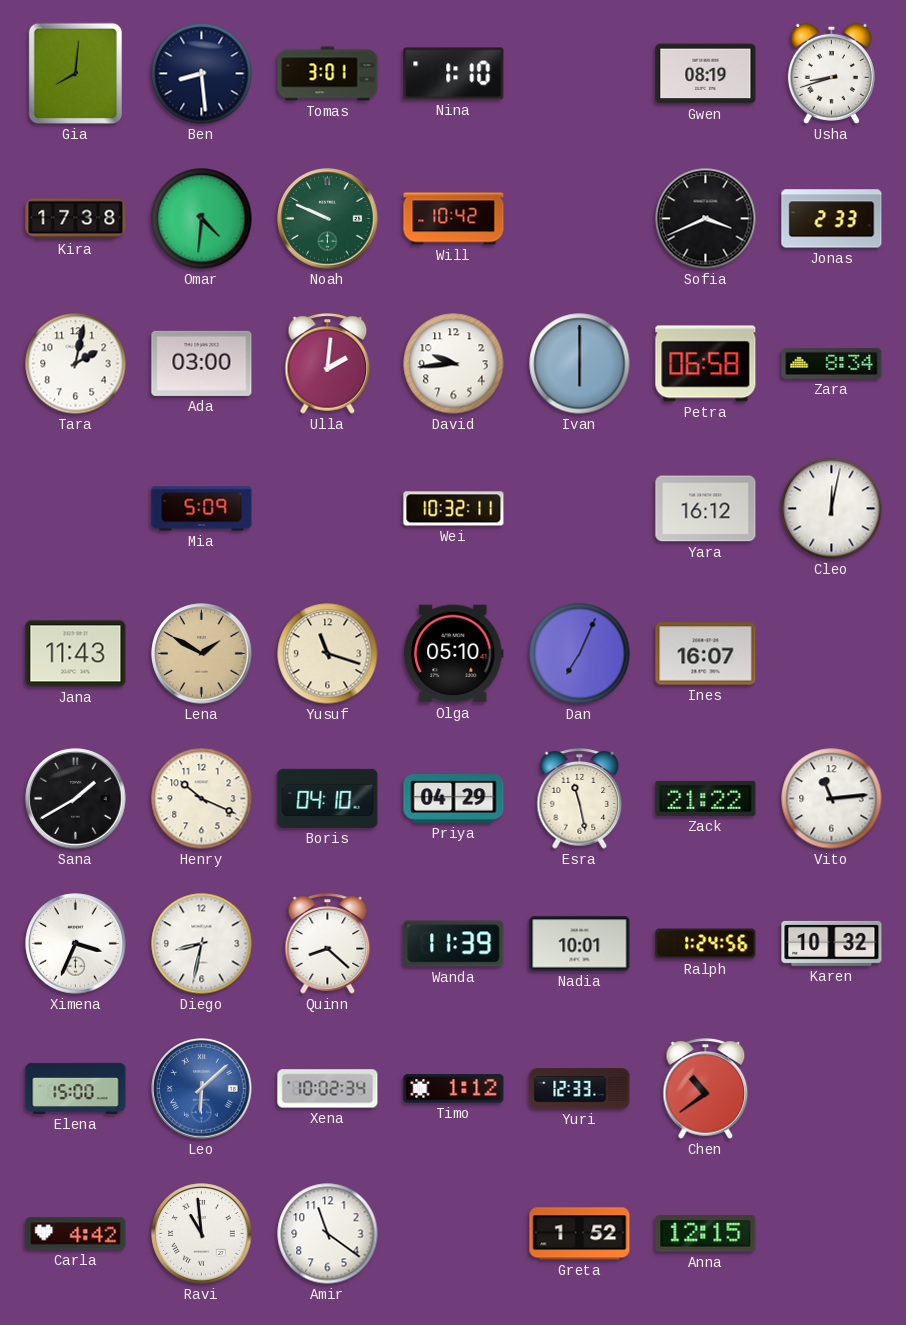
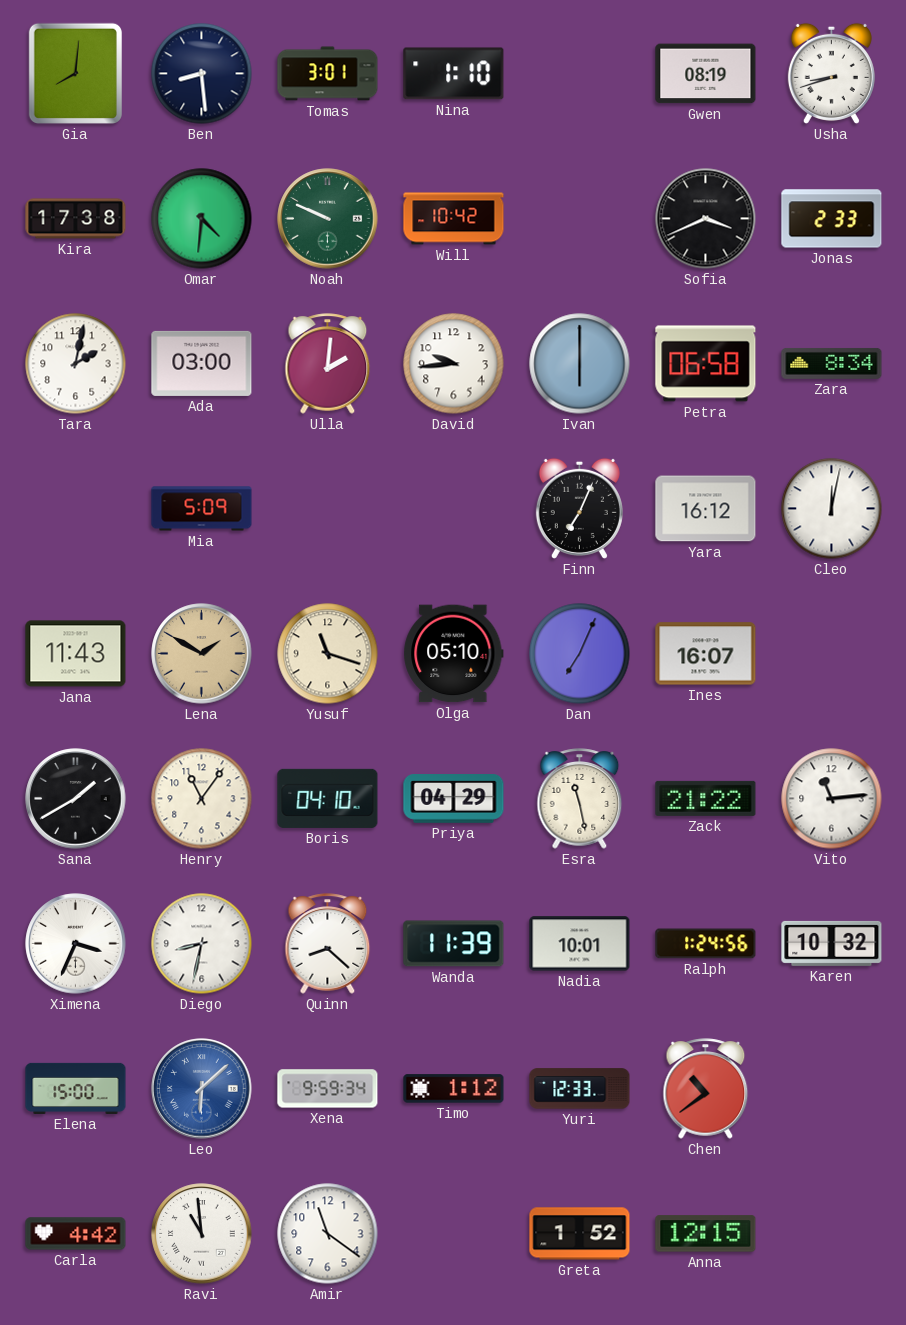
Wei: 10:32 -> none (454, 509)
Finn: none -> 7:04 (579, 508)
Henry: 10:19 -> 11:06 (202, 799)
Xena: 10:02 -> 9:59 (328, 1089)
